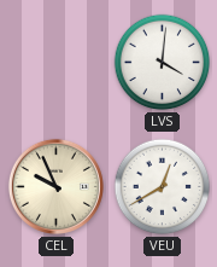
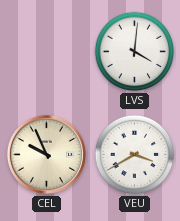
VEU: 12:40 -> 3:40 (135, 155)
